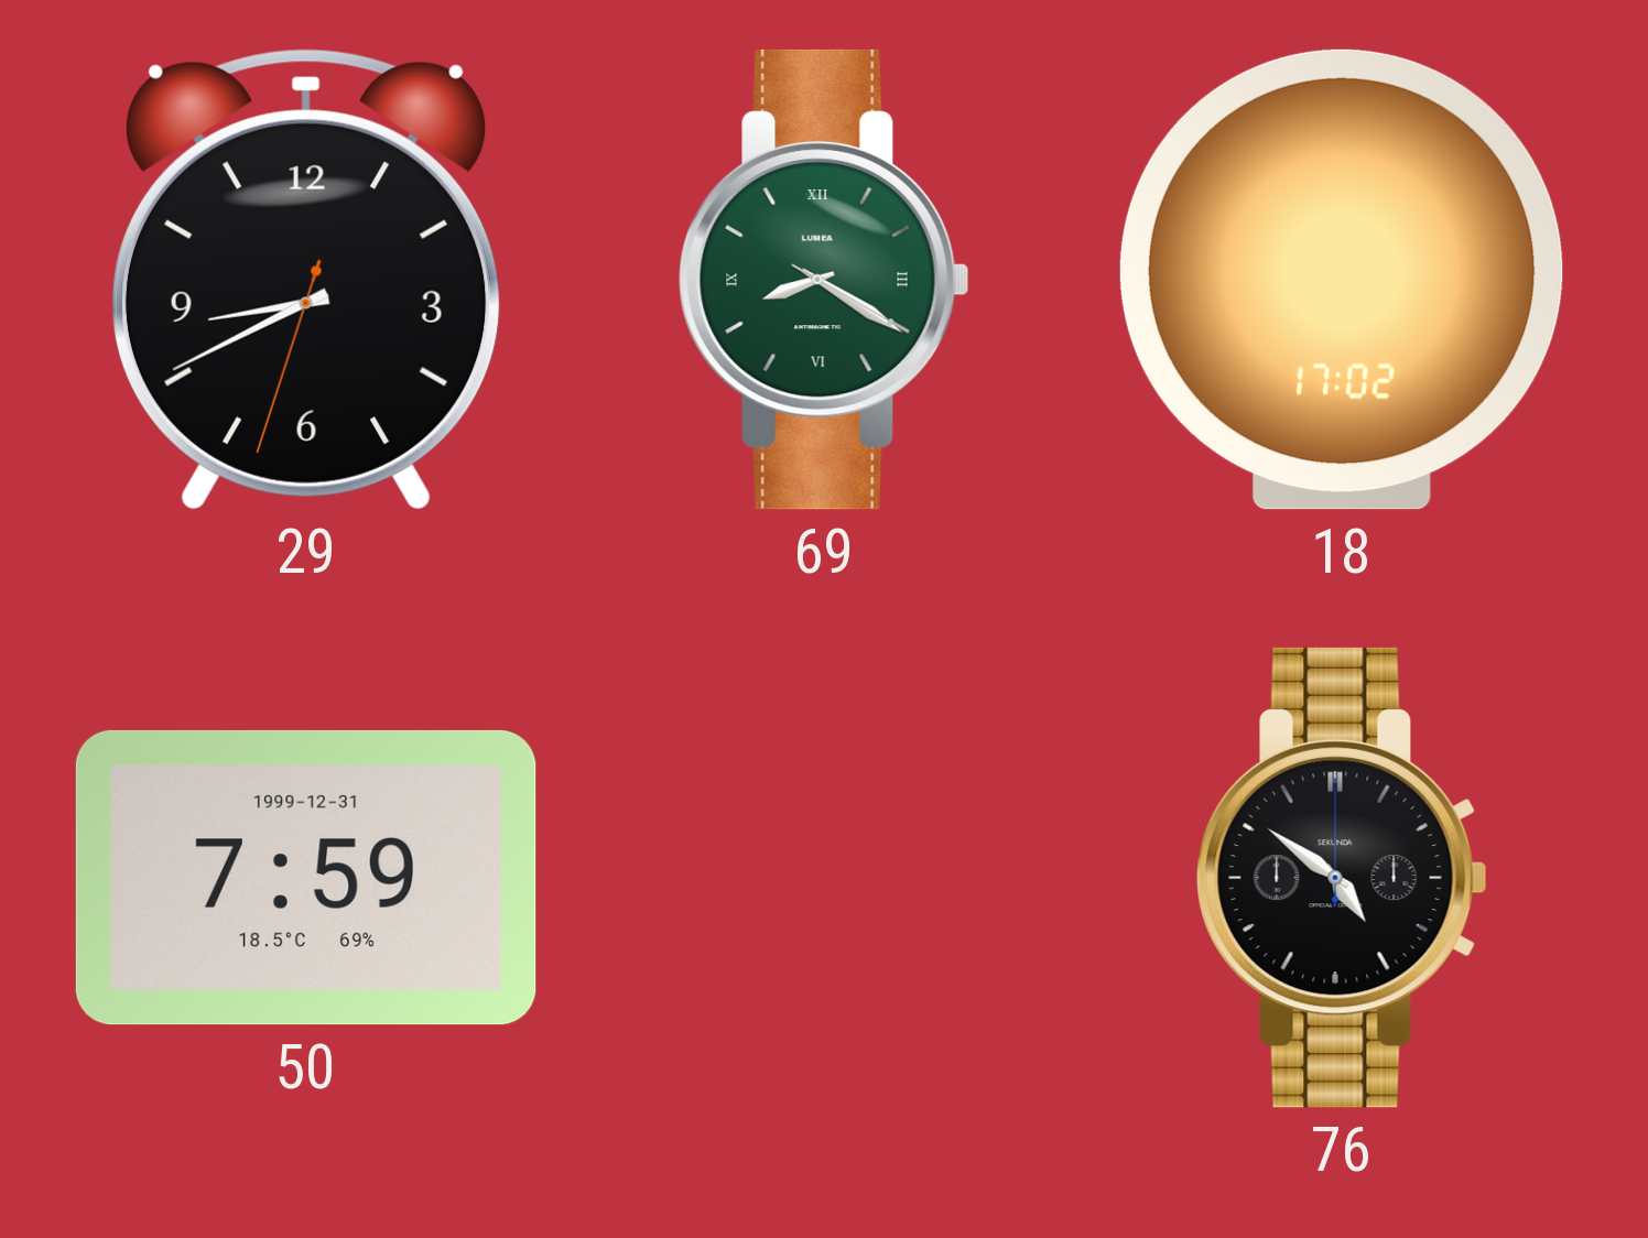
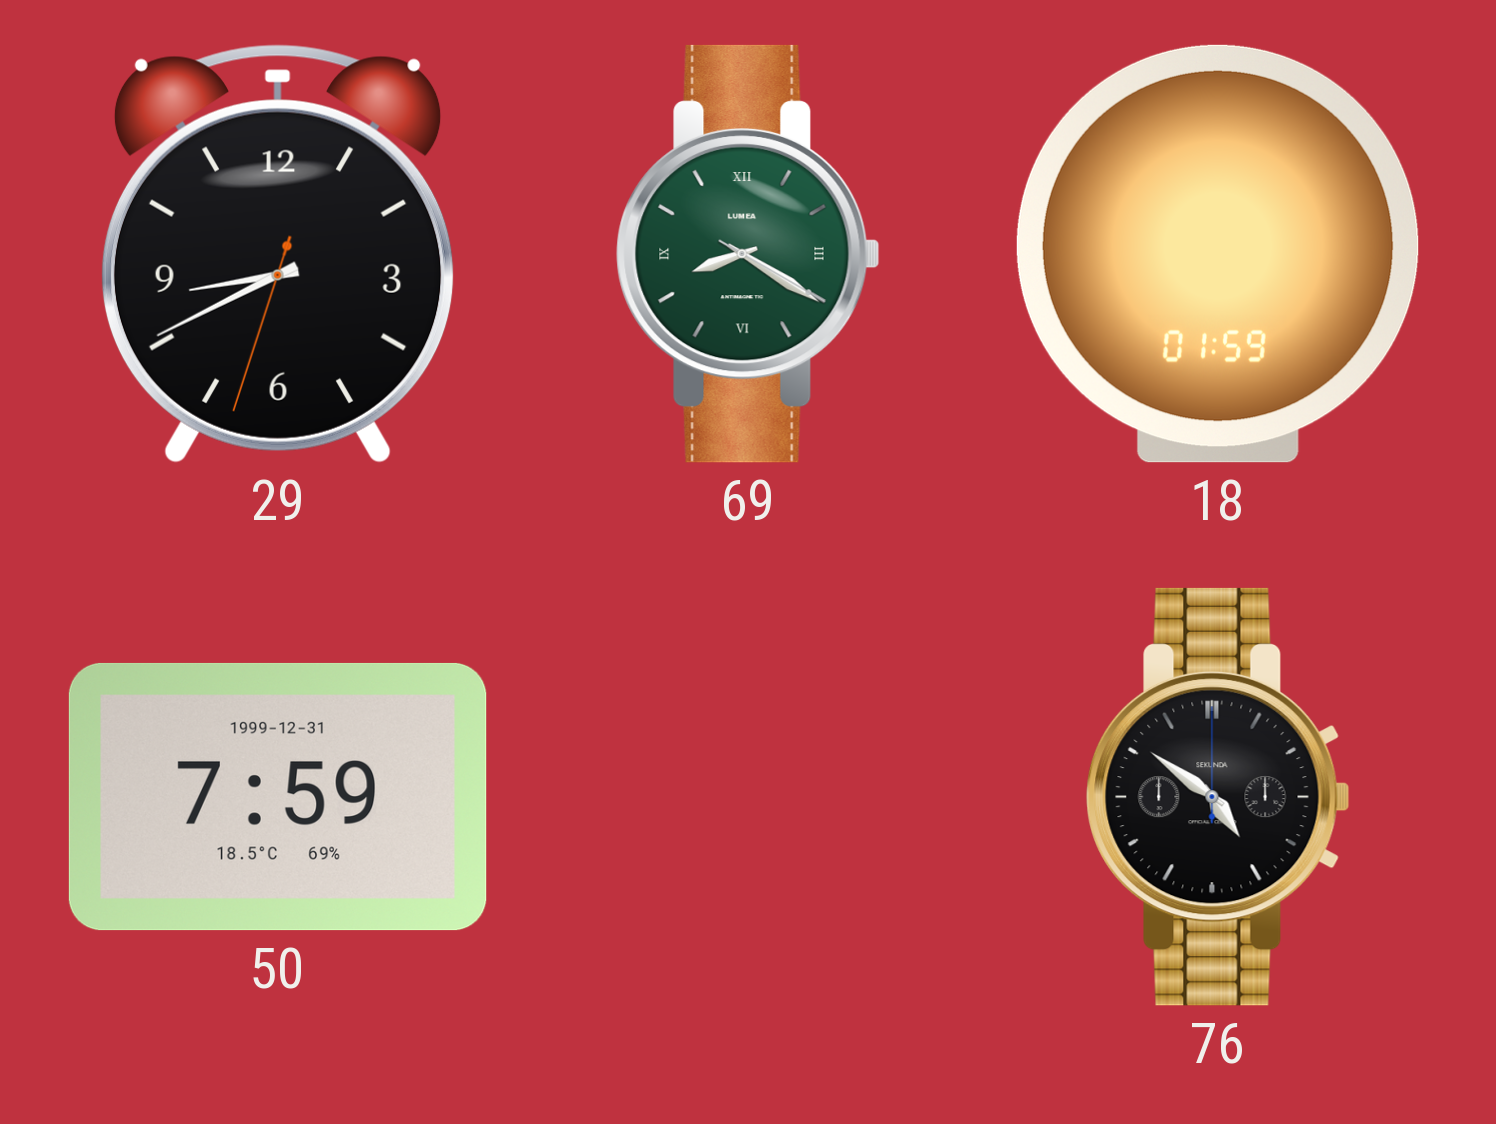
18: 17:02 -> 01:59 (1218, 254)
